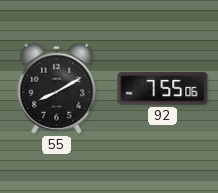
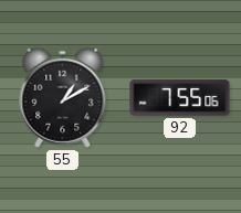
55: 8:10 -> 1:10 (63, 97)
